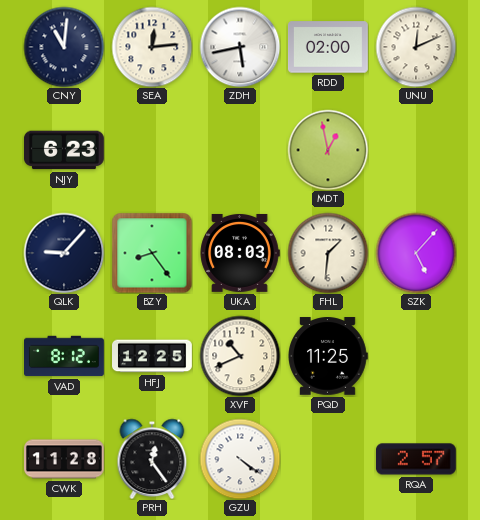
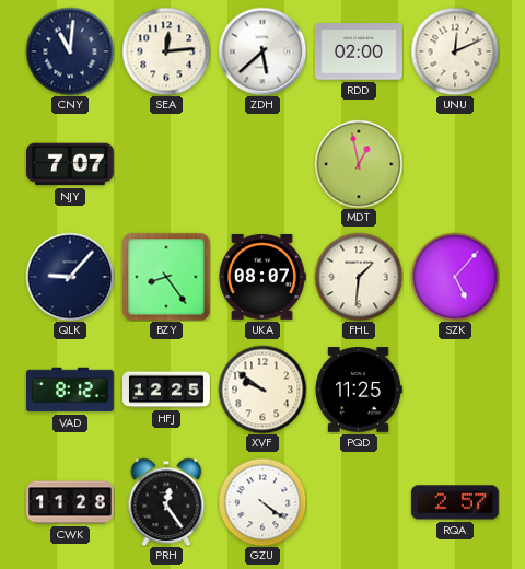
ZDH: 5:43 -> 5:38 (262, 51)
NJY: 6:23 -> 7:07 (70, 164)
UKA: 08:03 -> 08:07 (262, 277)
XVF: 10:41 -> 9:51 (262, 390)
